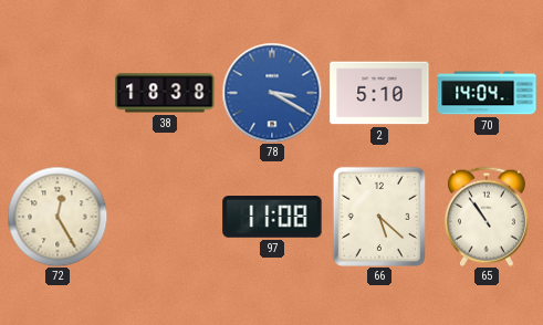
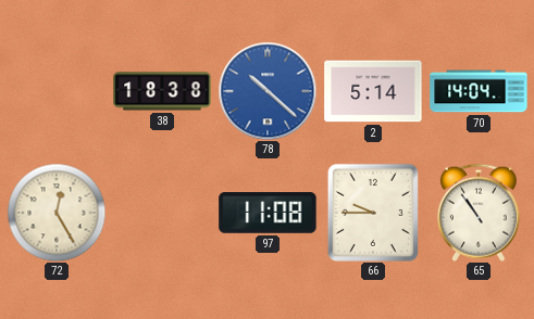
78: 3:20 -> 10:22 (268, 91)
2: 5:10 -> 5:14 (373, 91)
66: 5:22 -> 9:45 (373, 213)
